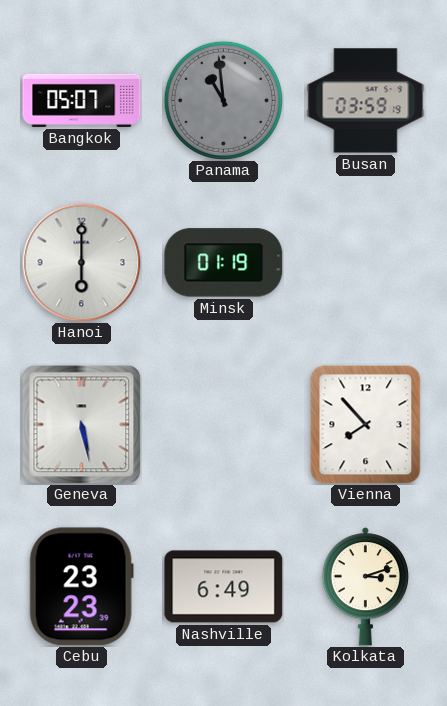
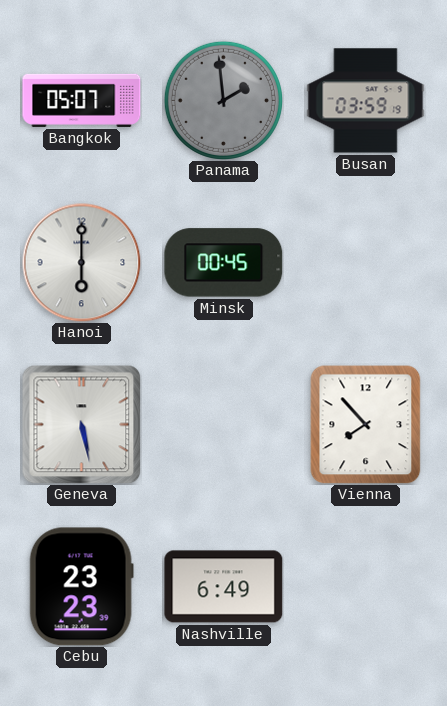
Panama: 10:59 -> 1:59 (223, 100)
Minsk: 01:19 -> 00:45 (224, 263)
Kolkata: 3:12 -> none (365, 587)
